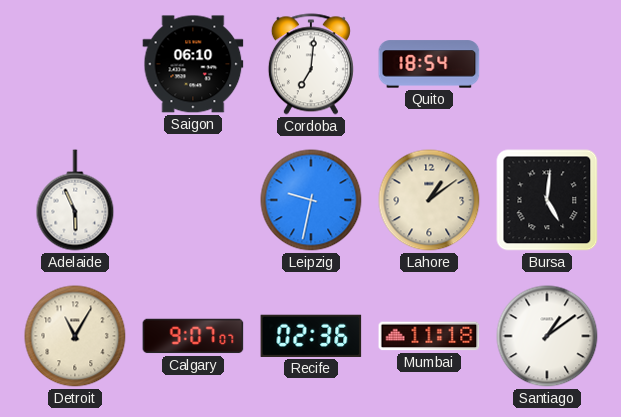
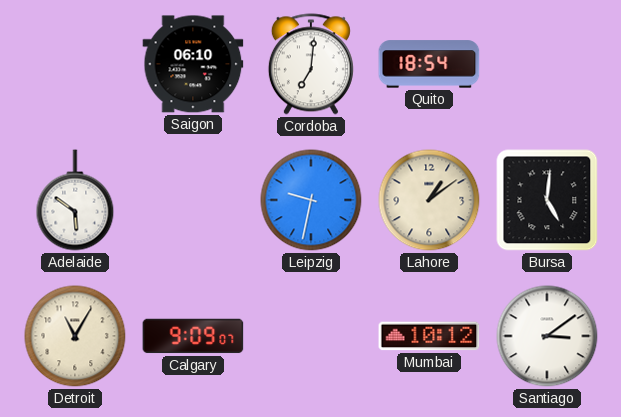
Adelaide: 5:56 -> 5:51 (75, 200)
Calgary: 9:07 -> 9:09 (193, 336)
Recife: 02:36 -> none (311, 336)
Mumbai: 11:18 -> 10:12 (429, 336)
Santiago: 1:09 -> 3:09 (547, 336)
